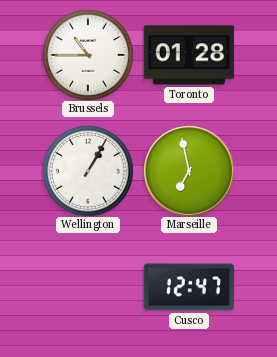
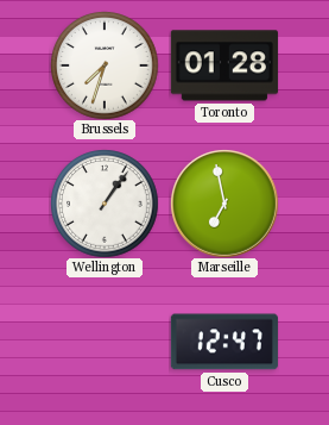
Brussels: 10:45 -> 7:33 (105, 65)
Wellington: 1:05 -> 1:06 (105, 204)
